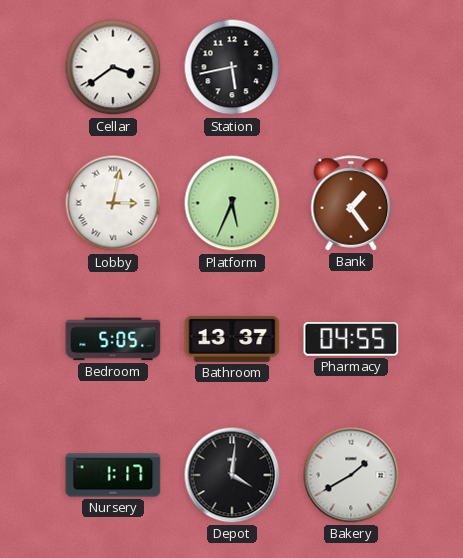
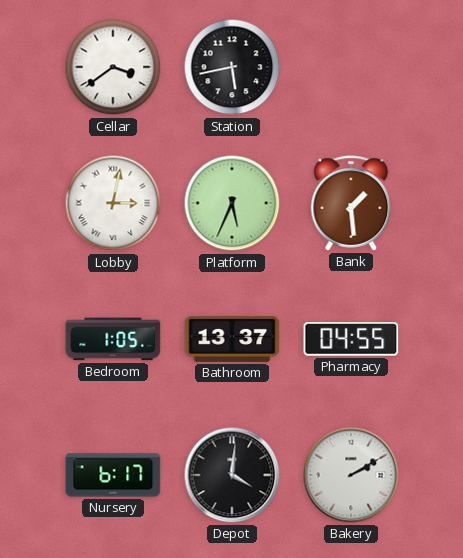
Bank: 1:24 -> 1:29 (351, 203)
Bedroom: 5:05 -> 1:05 (113, 339)
Nursery: 1:17 -> 6:17 (113, 475)
Bakery: 1:40 -> 2:10 (351, 475)
